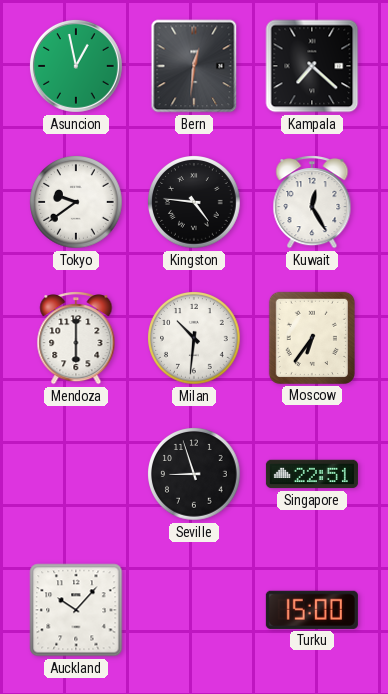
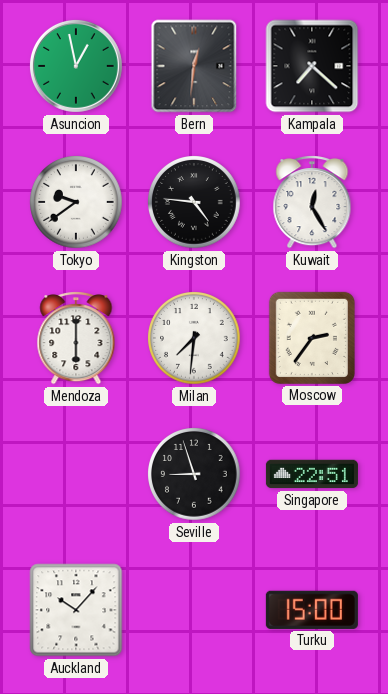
Milan: 10:31 -> 7:31 (195, 338)
Moscow: 6:36 -> 2:36 (312, 338)
